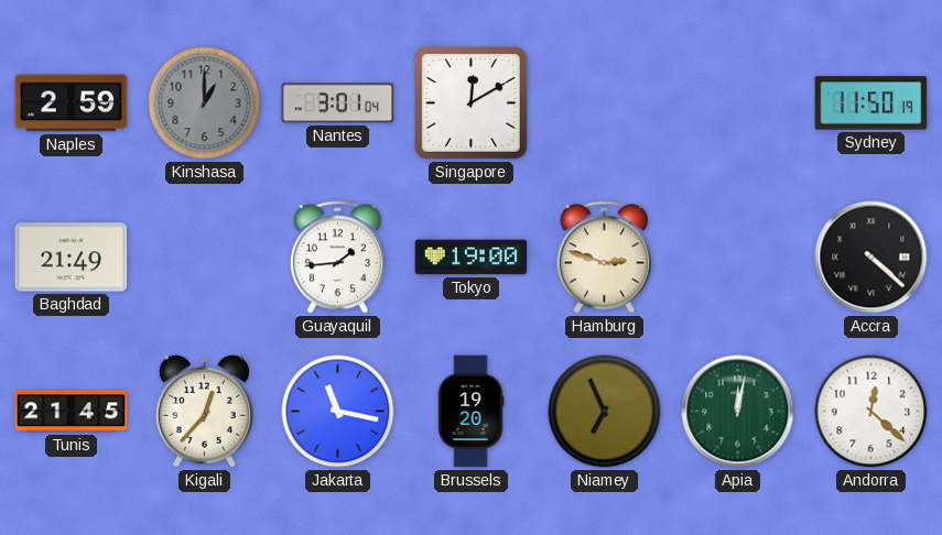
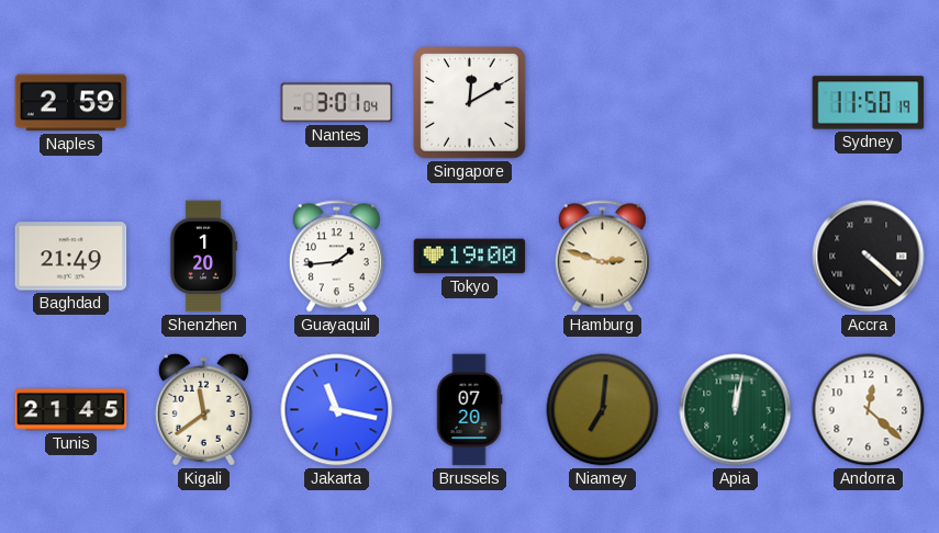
Kinshasa: 1:00 -> none (205, 103)
Shenzhen: none -> 1:20 (203, 257)
Kigali: 12:37 -> 11:39 (203, 409)
Brussels: 19:20 -> 07:20 (469, 410)
Niamey: 6:56 -> 7:01 (603, 410)
